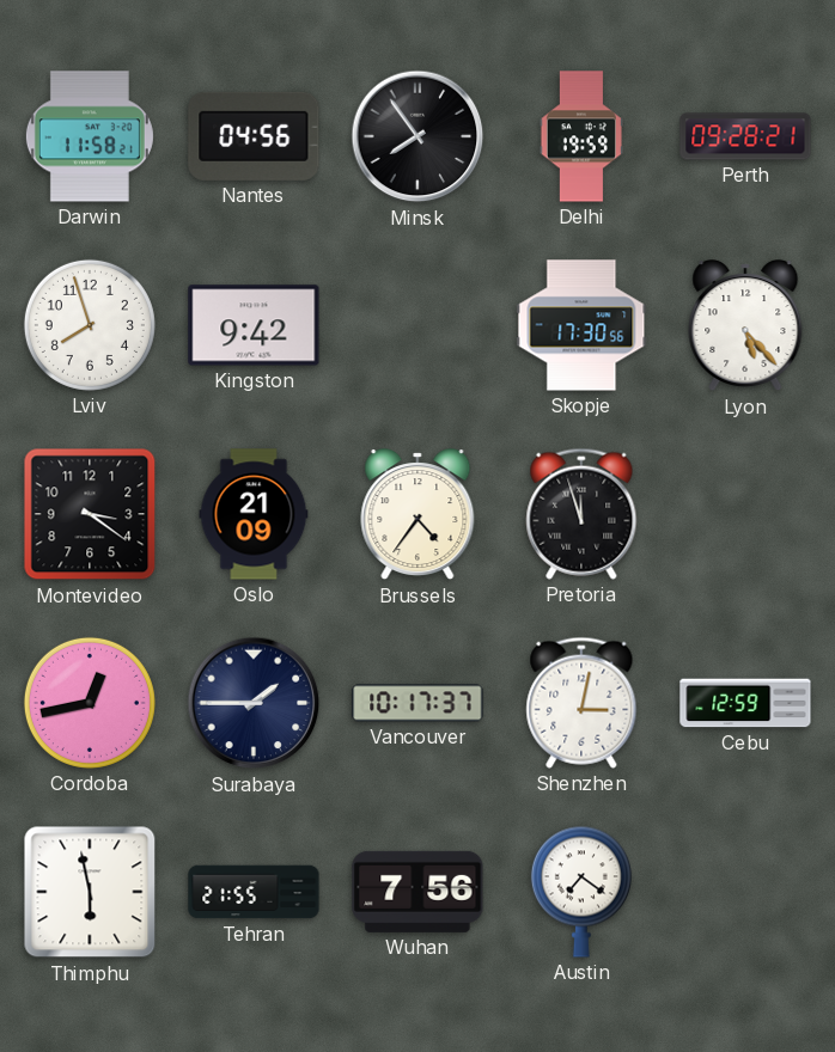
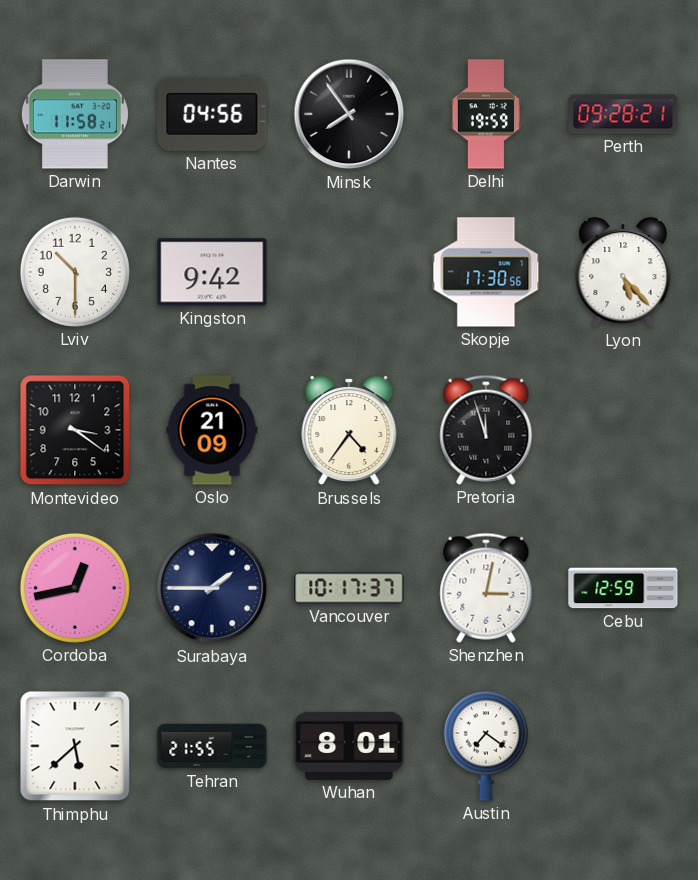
Lviv: 7:57 -> 10:30 (75, 272)
Thimphu: 5:58 -> 5:38 (75, 746)
Wuhan: 7:56 -> 8:01 (349, 746)
